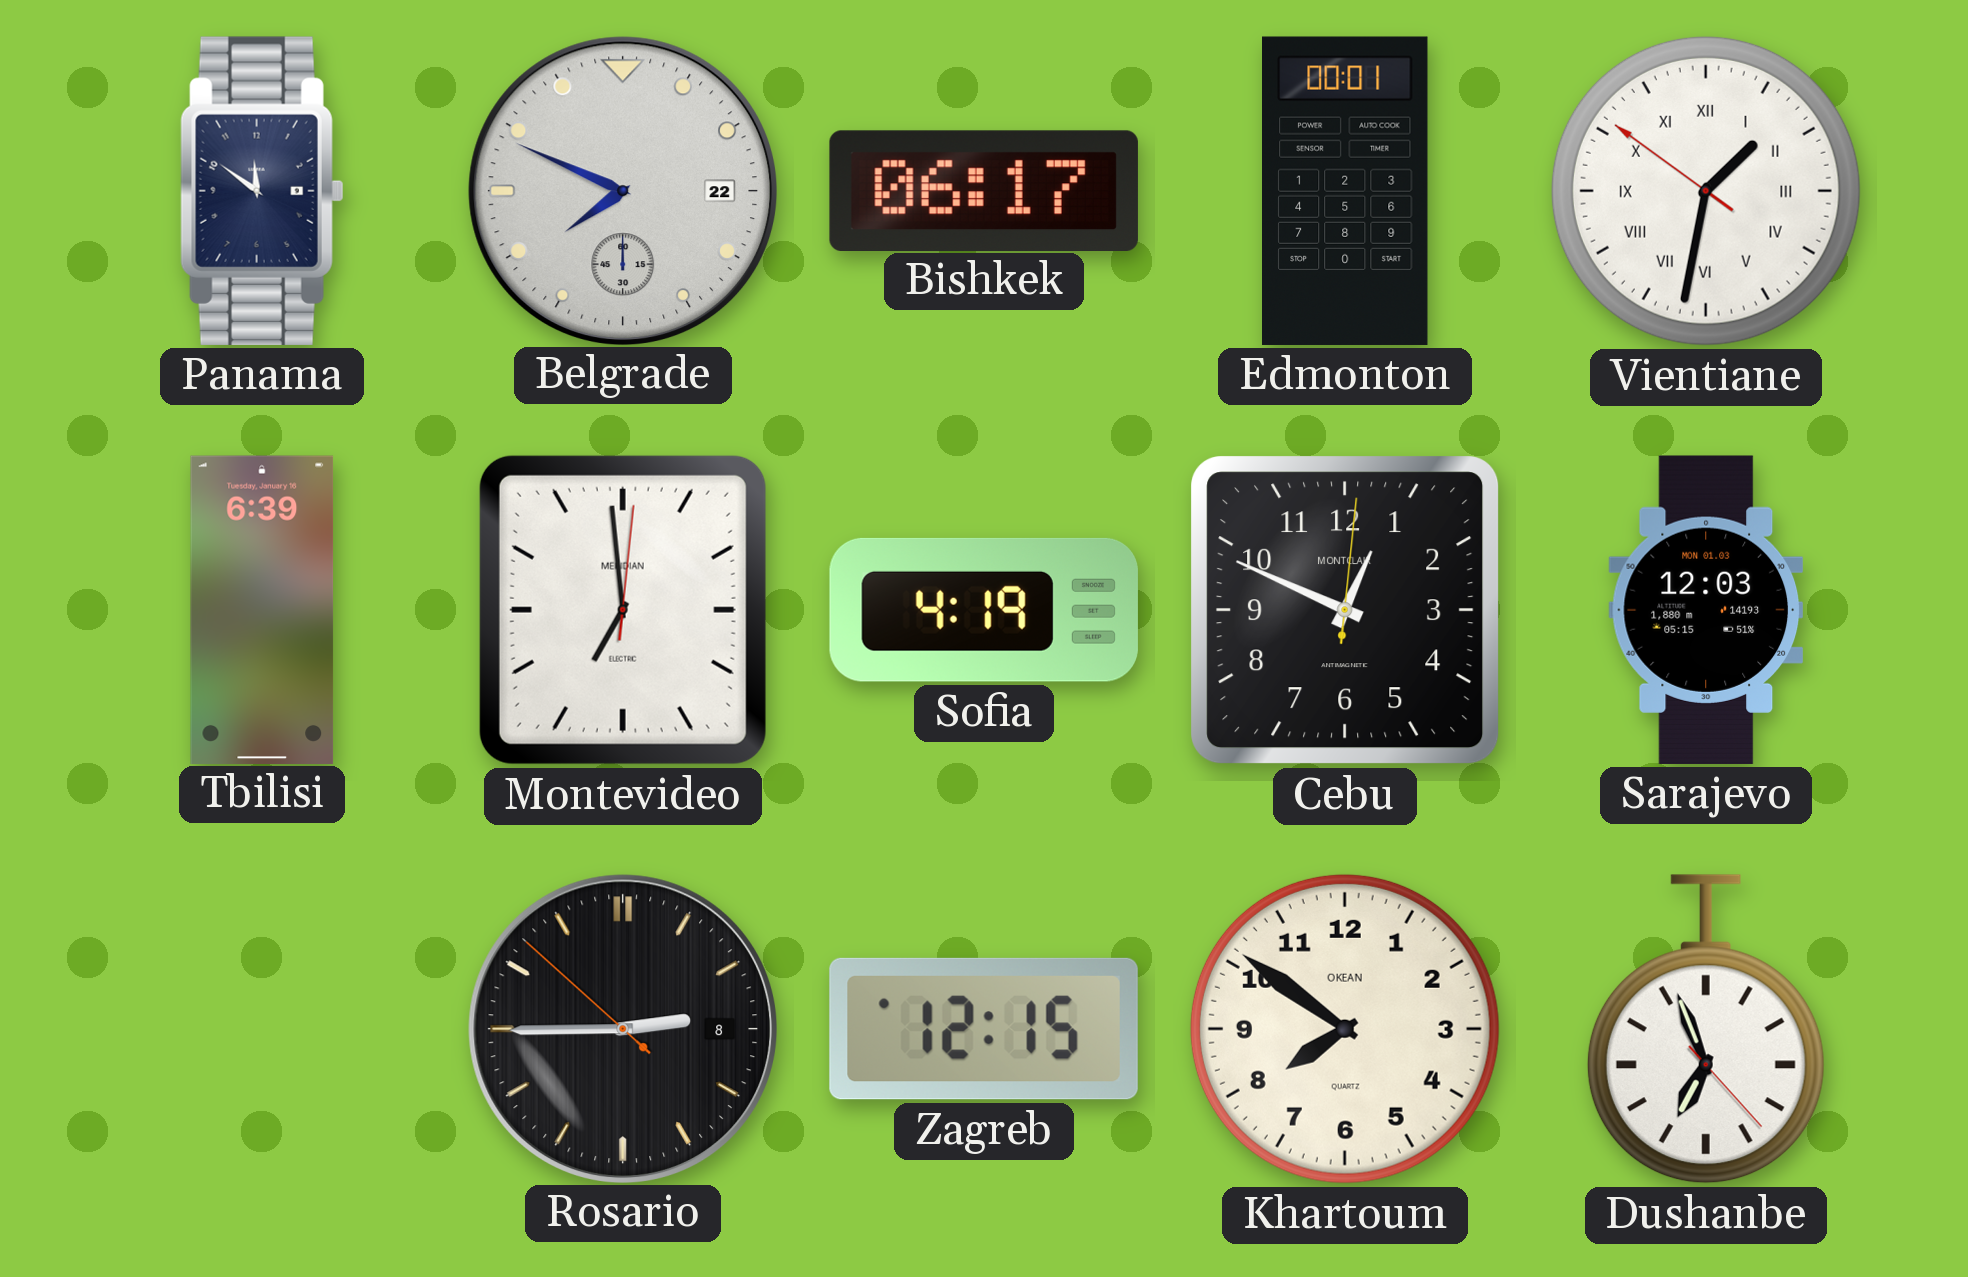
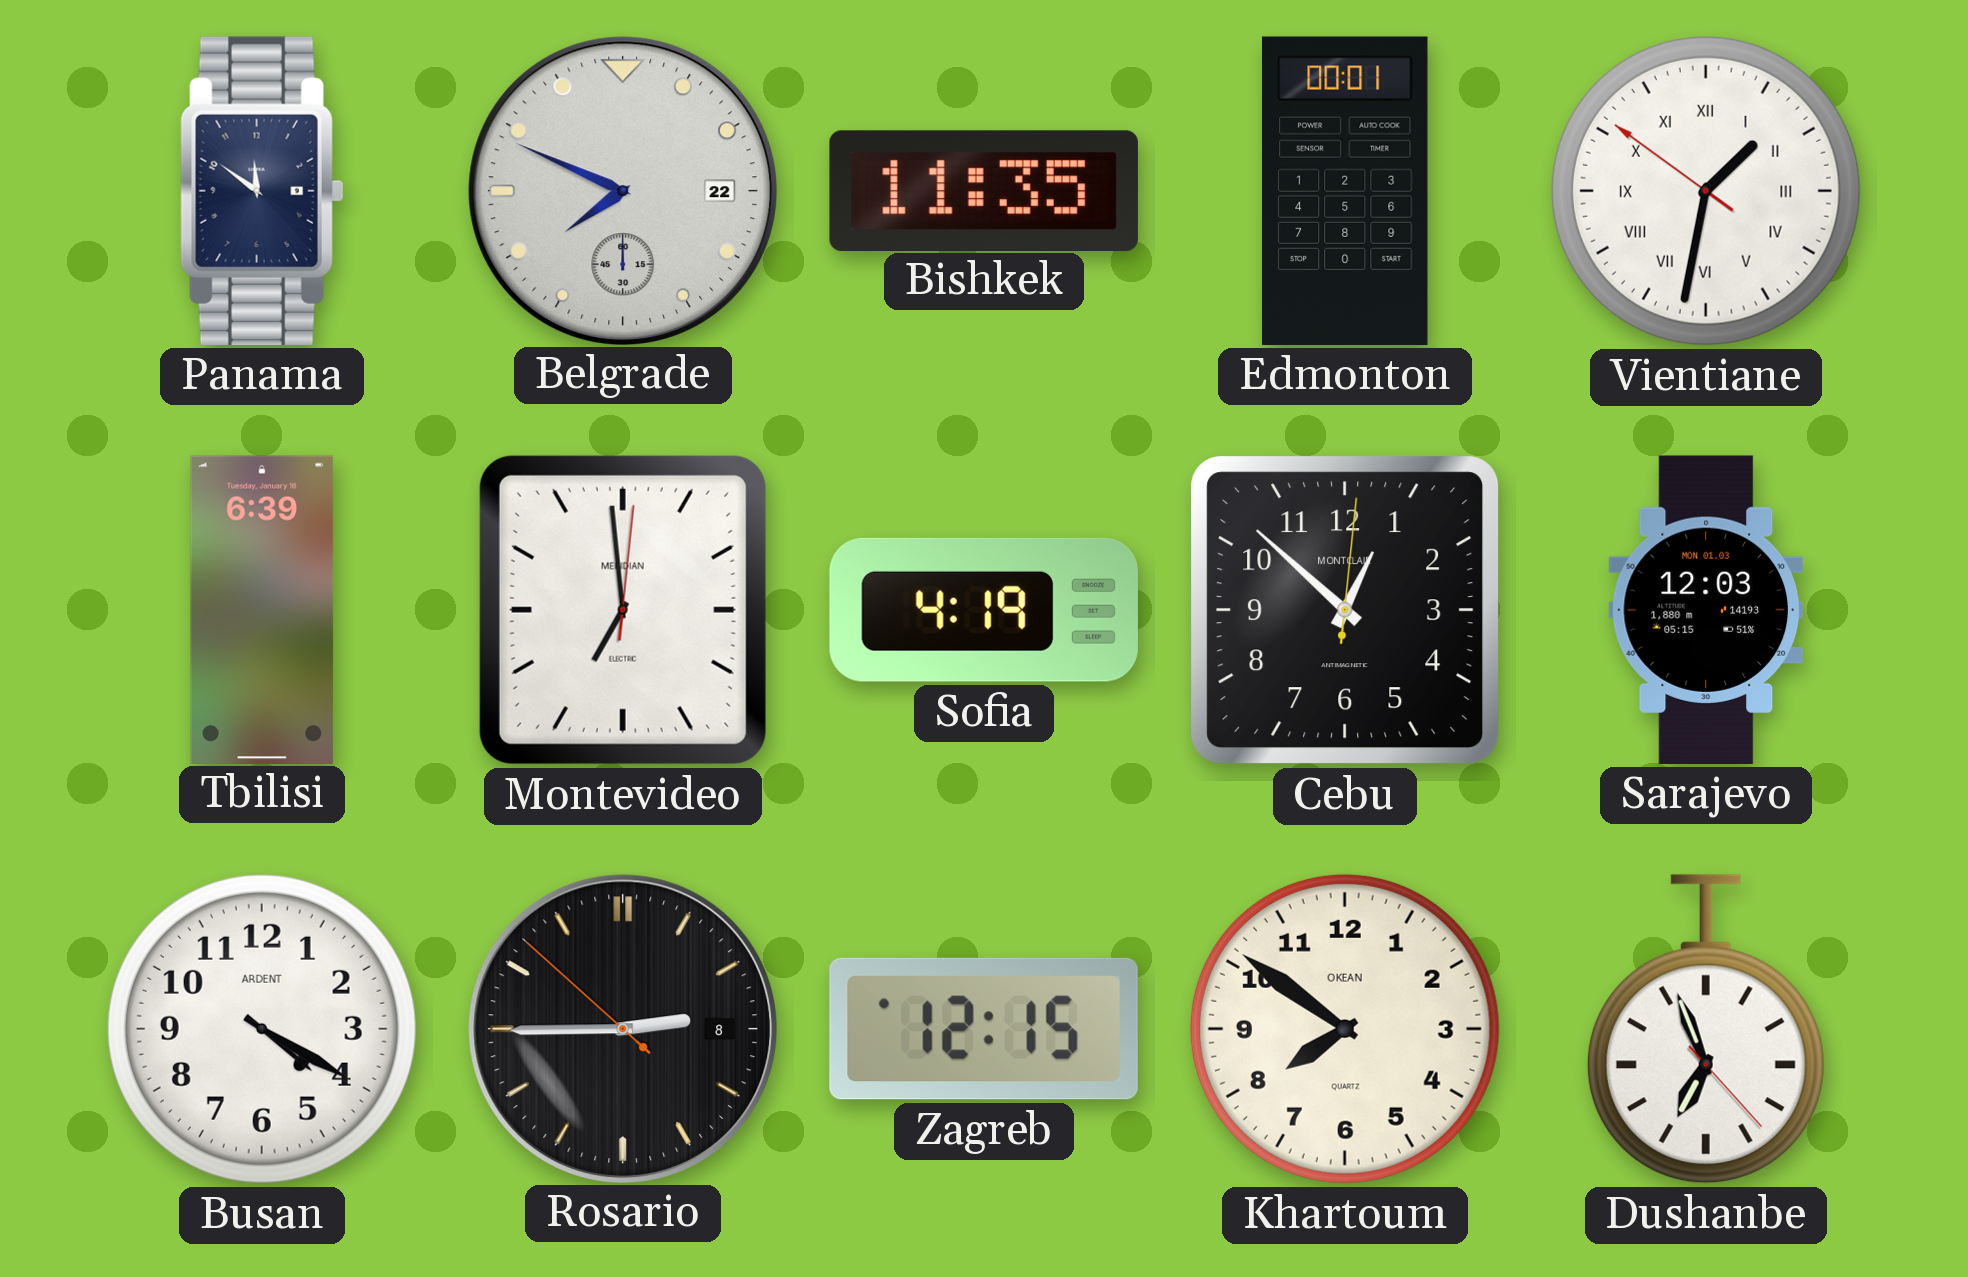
Bishkek: 06:17 -> 11:35 (984, 190)
Cebu: 12:49 -> 12:52 (1345, 610)
Busan: none -> 4:20 (262, 1029)
